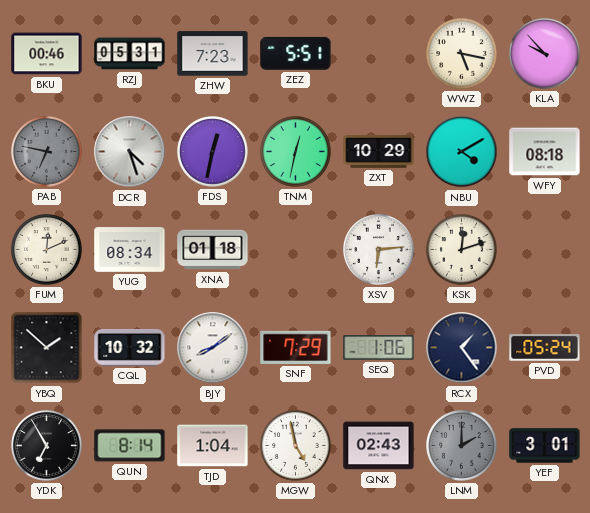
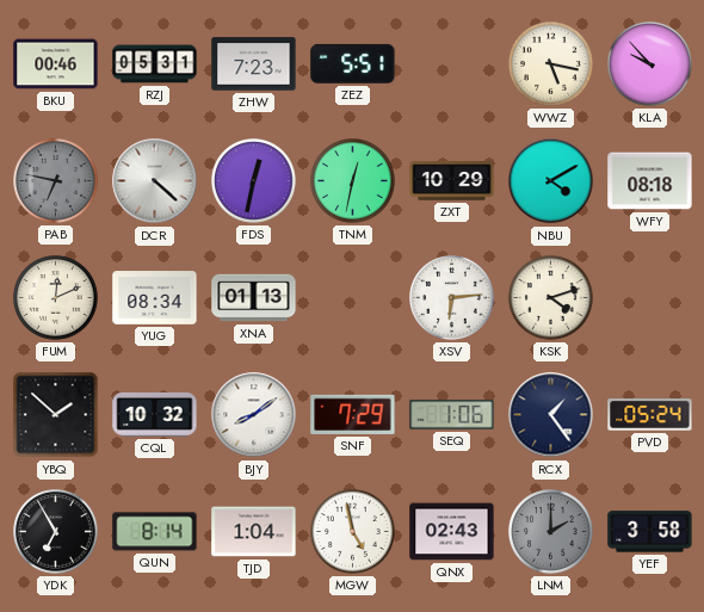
DCR: 4:27 -> 4:22 (155, 181)
XNA: 01:18 -> 01:13 (254, 298)
KSK: 12:12 -> 4:12 (551, 298)
YEF: 3:01 -> 3:58 (650, 532)
